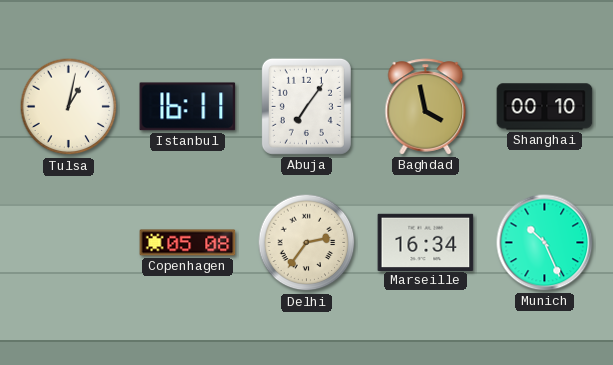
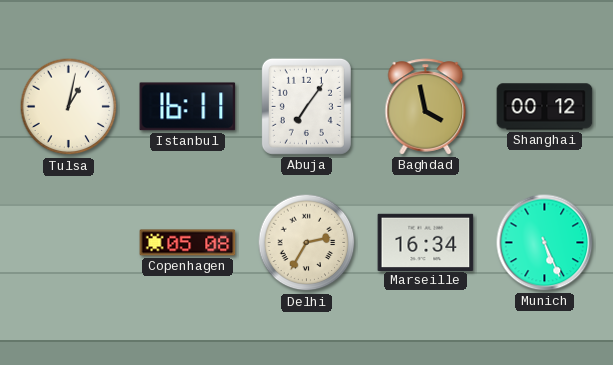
Shanghai: 00:10 -> 00:12 (545, 107)
Delhi: 2:36 -> 2:35 (307, 243)
Munich: 10:26 -> 5:26 (545, 243)
